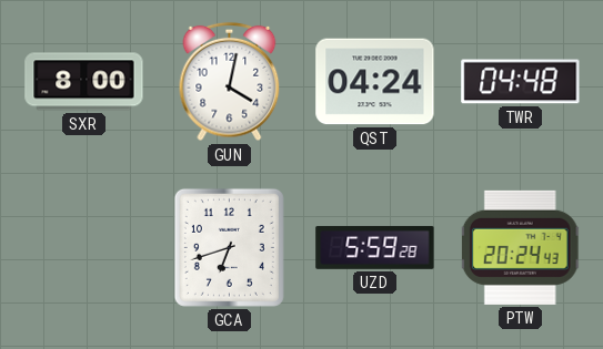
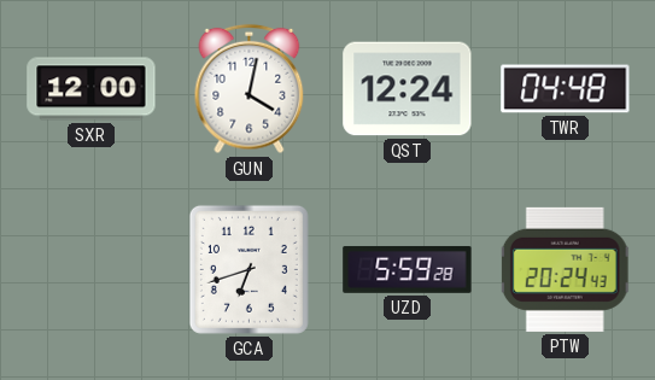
SXR: 8:00 -> 12:00 (92, 89)
QST: 04:24 -> 12:24 (408, 89)
